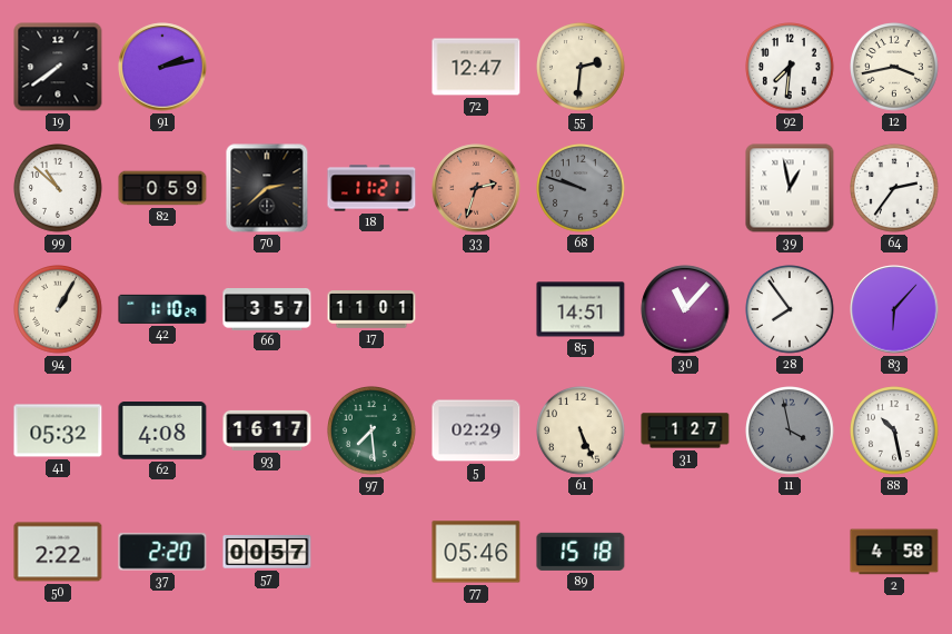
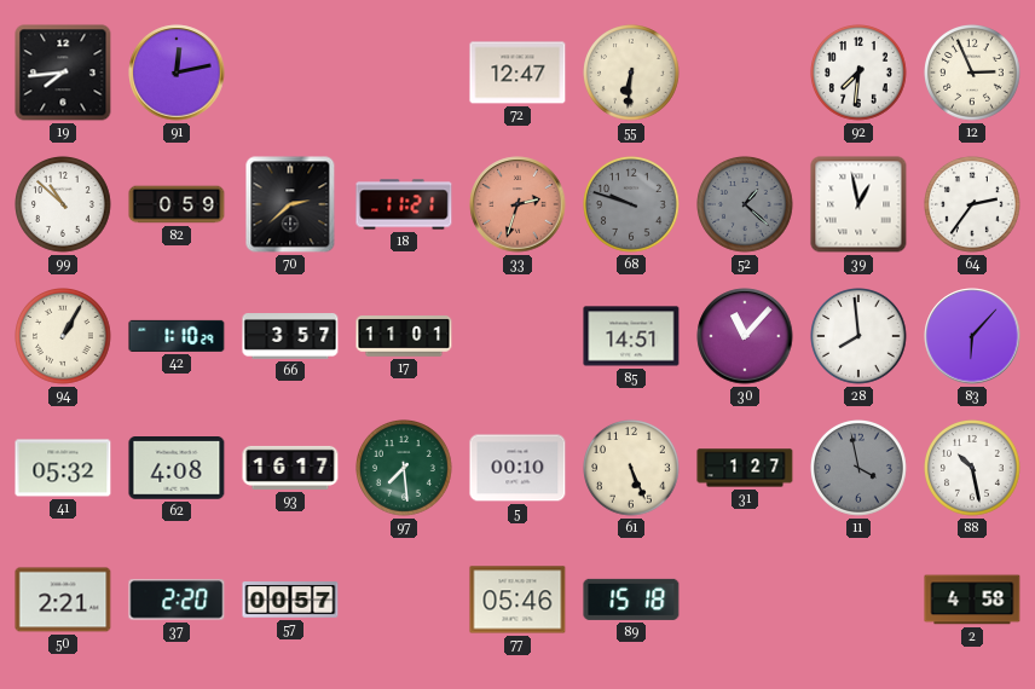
19: 7:39 -> 7:44 (63, 73)
91: 2:13 -> 12:13 (177, 73)
55: 2:31 -> 6:31 (631, 73)
12: 3:43 -> 2:56 (972, 73)
52: none -> 1:22 (745, 204)
28: 7:54 -> 7:59 (858, 336)
5: 02:29 -> 00:10 (517, 468)
50: 2:22 -> 2:21 (63, 600)
